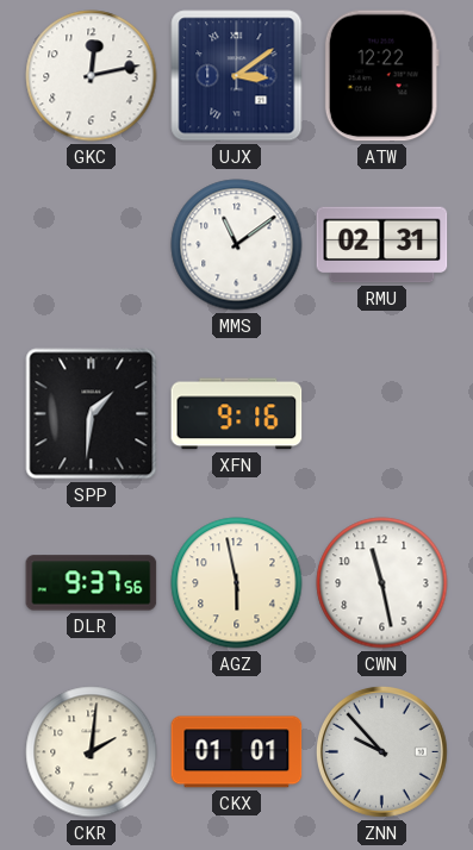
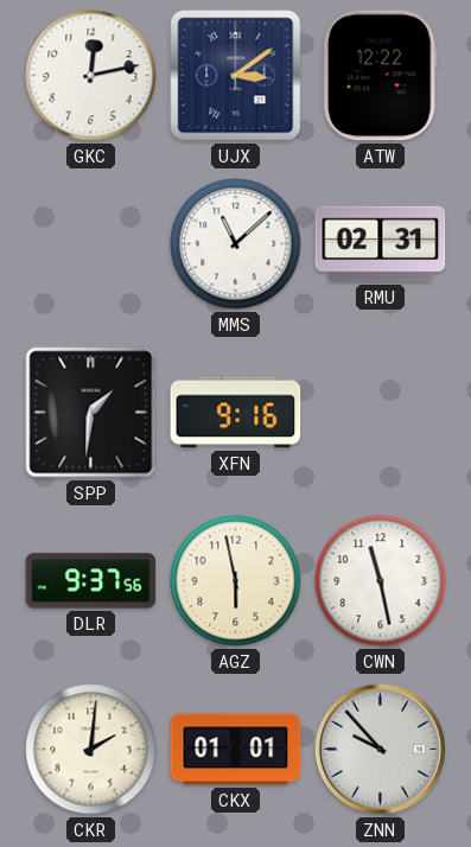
MMS: 11:09 -> 11:08 (236, 244)
